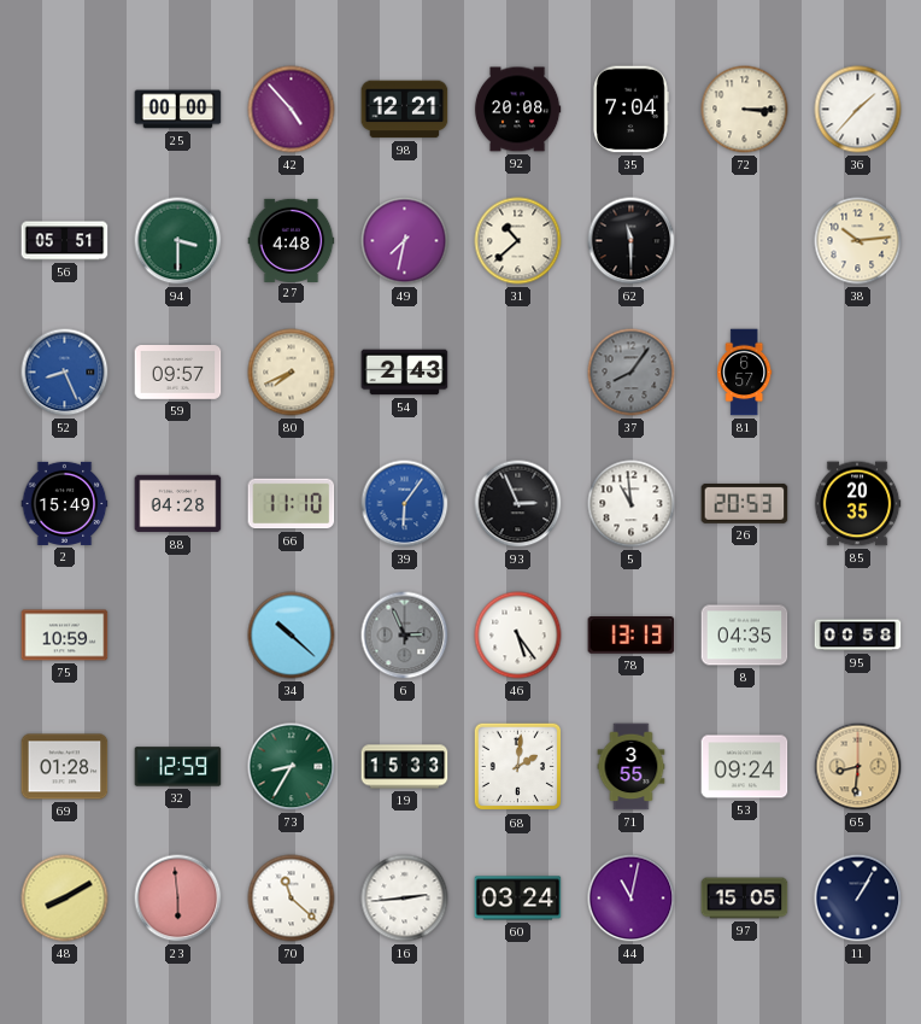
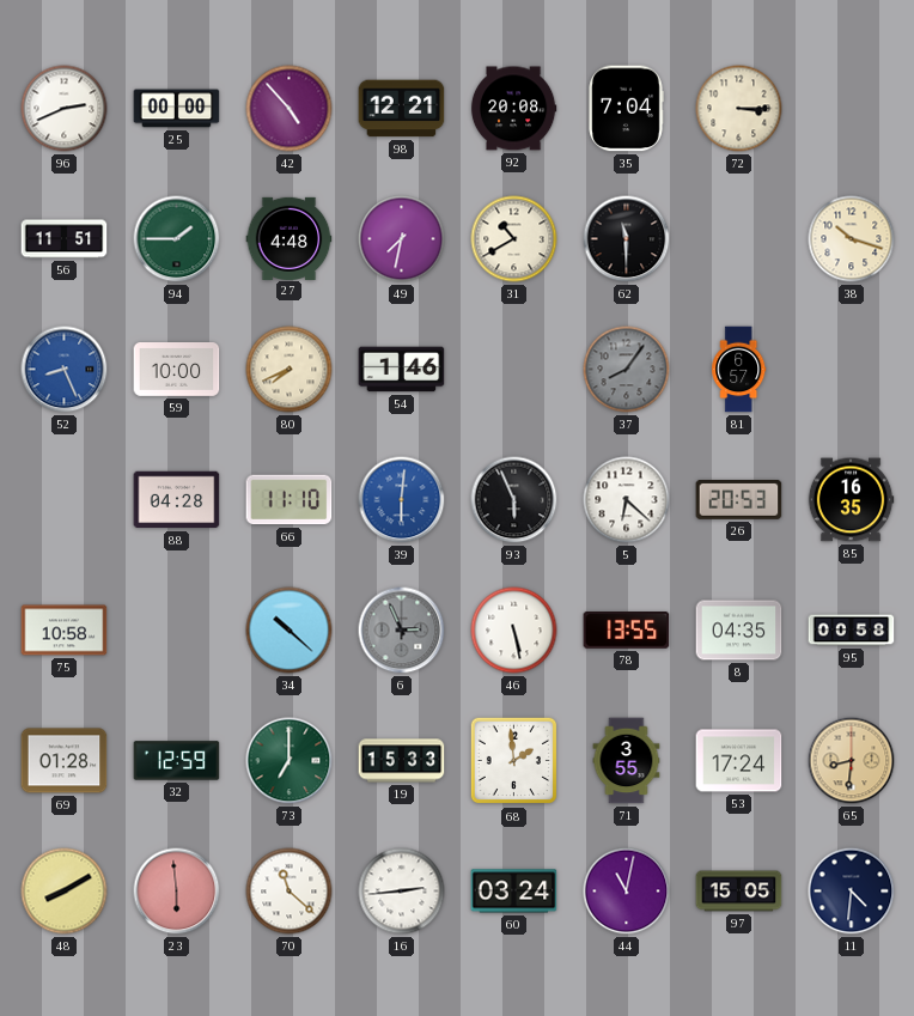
96: none -> 2:41 (65, 109)
36: 1:37 -> none (858, 110)
56: 05:51 -> 11:51 (65, 239)
94: 3:30 -> 1:45 (177, 239)
31: 10:38 -> 10:40 (514, 239)
38: 10:14 -> 10:18 (852, 239)
59: 09:57 -> 10:00 (177, 370)
54: 2:43 -> 1:46 (402, 370)
2: 15:49 -> none (65, 503)
39: 6:06 -> 6:01 (402, 500)
93: 2:56 -> 5:56 (514, 500)
5: 10:59 -> 6:22 (627, 500)
85: 20:35 -> 16:35 (851, 500)
75: 10:59 -> 10:58 (65, 631)
46: 5:24 -> 5:28 (514, 631)
78: 13:13 -> 13:55 (627, 631)
73: 8:35 -> 7:00 (290, 761)
68: 2:01 -> 1:59 (514, 761)
53: 09:24 -> 17:24 (739, 761)
11: 1:05 -> 4:31 (852, 892)
